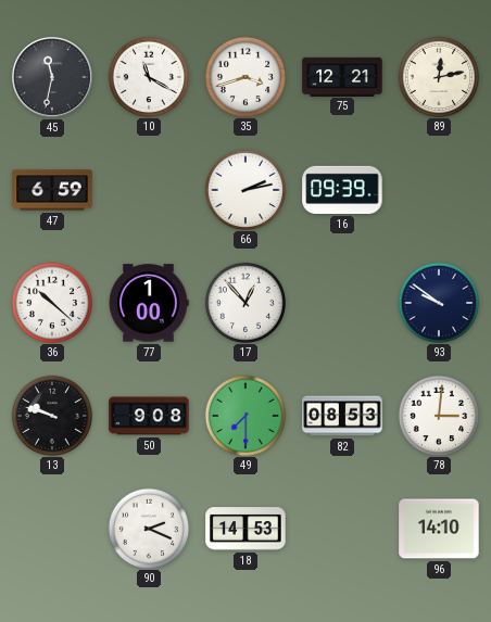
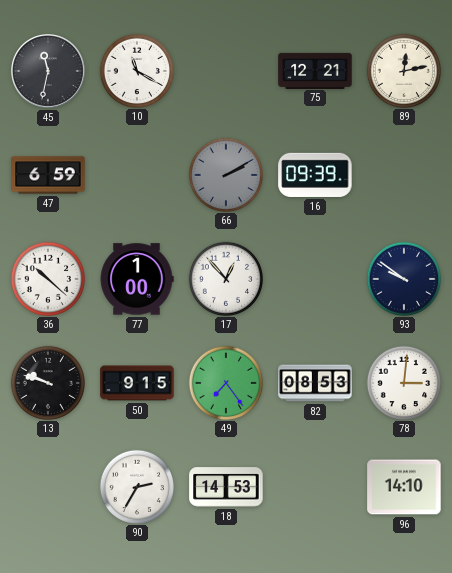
35: 3:42 -> none (244, 76)
66: 2:13 -> 2:10 (225, 174)
66 dial: white -> grey (225, 174)
50: 9:08 -> 9:15 (137, 383)
49: 7:30 -> 7:24 (225, 382)
90: 2:19 -> 2:35 (136, 486)
